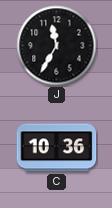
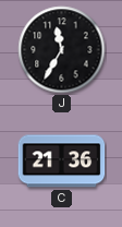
C: 10:36 -> 21:36 (62, 162)
